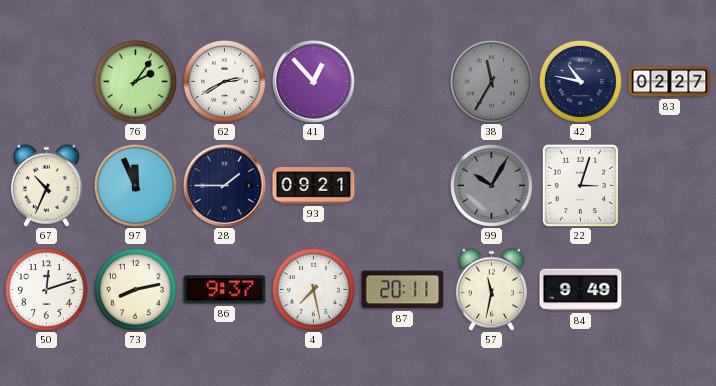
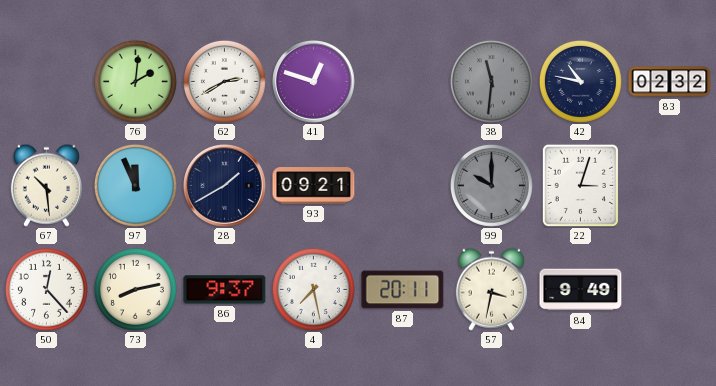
76: 2:06 -> 2:01 (135, 81)
41: 12:53 -> 12:48 (314, 82)
38: 11:35 -> 11:31 (491, 81)
83: 02:27 -> 02:32 (670, 82)
67: 10:34 -> 10:29 (46, 185)
28: 1:45 -> 1:40 (225, 186)
99: 10:05 -> 10:00 (491, 185)
50: 12:12 -> 12:23 (46, 289)
57: 11:32 -> 3:32 (491, 289)
